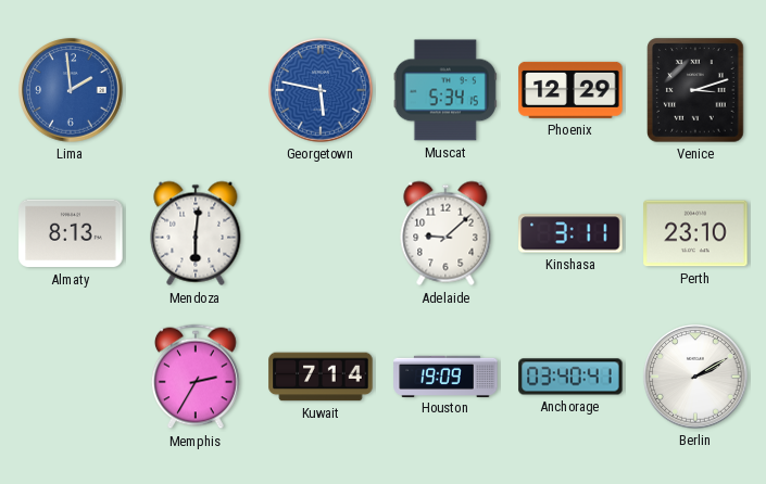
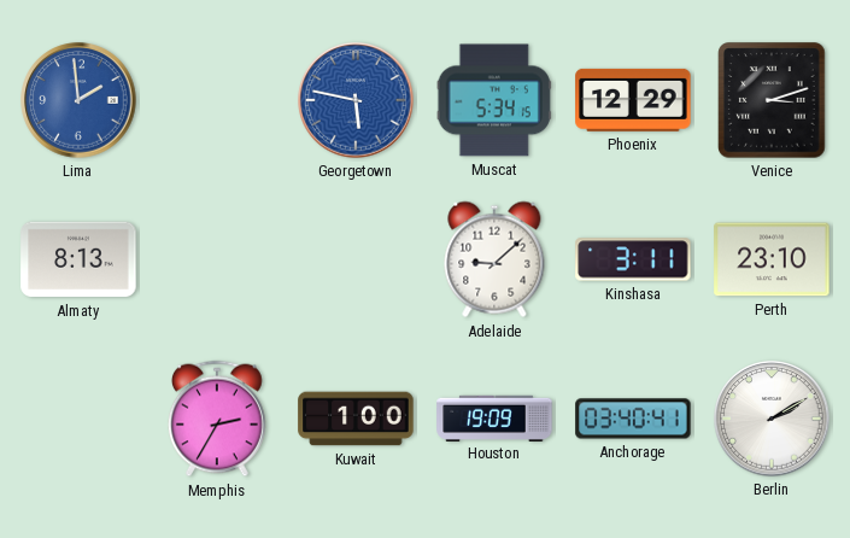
Mendoza: 6:01 -> none (196, 233)
Kuwait: 7:14 -> 1:00 (356, 419)
